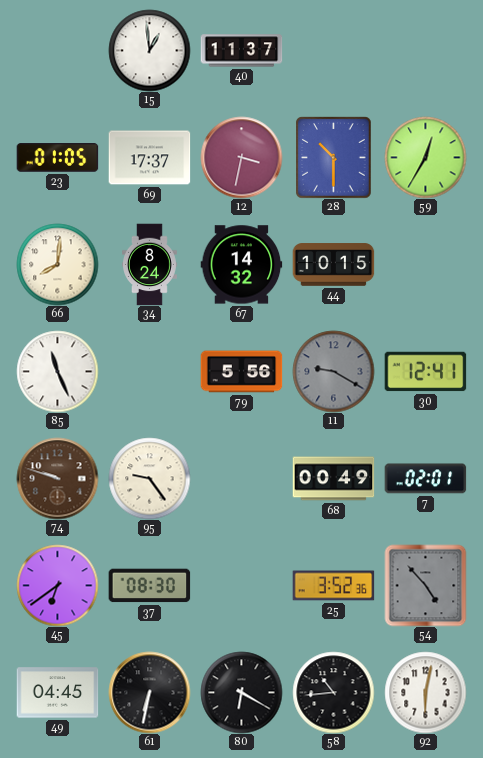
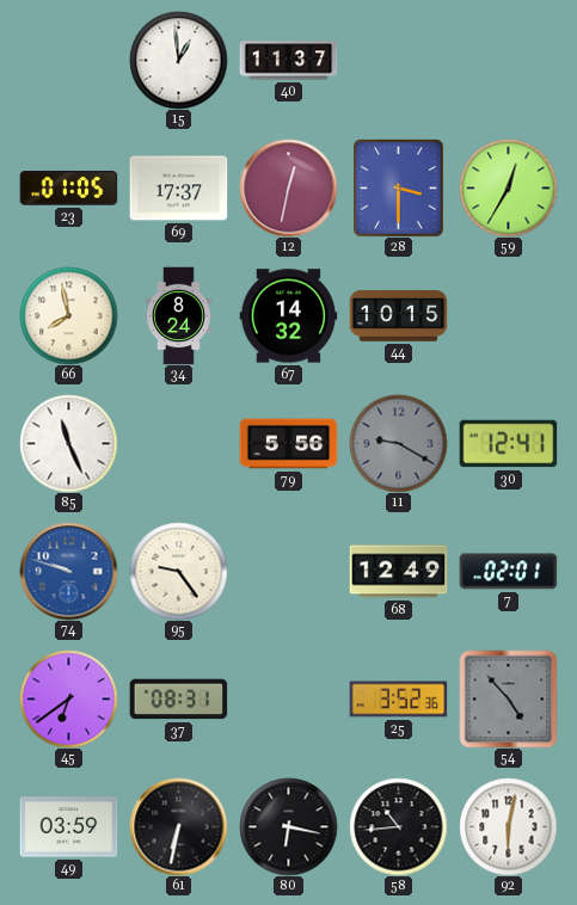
12: 3:32 -> 12:32 (288, 187)
28: 10:30 -> 3:30 (399, 187)
66: 8:01 -> 7:58 (68, 315)
74 dial: brown -> blue (68, 571)
68: 00:49 -> 12:49 (398, 572)
37: 08:30 -> 08:31 (178, 700)
49: 04:45 -> 03:59 (68, 827)
80: 6:20 -> 6:17 (288, 826)
